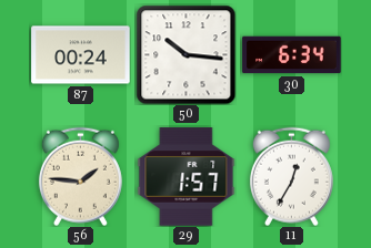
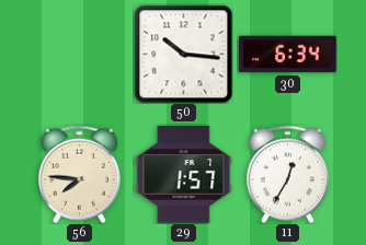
87: 00:24 -> none (81, 55)
56: 1:46 -> 7:46 (79, 174)
